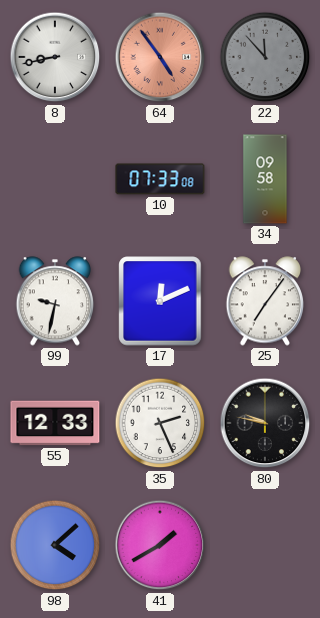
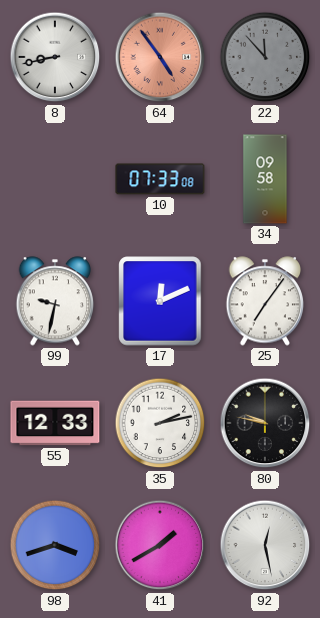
35: 2:26 -> 2:13 (160, 423)
98: 4:08 -> 3:42 (55, 545)
92: none -> 12:28 (265, 545)
